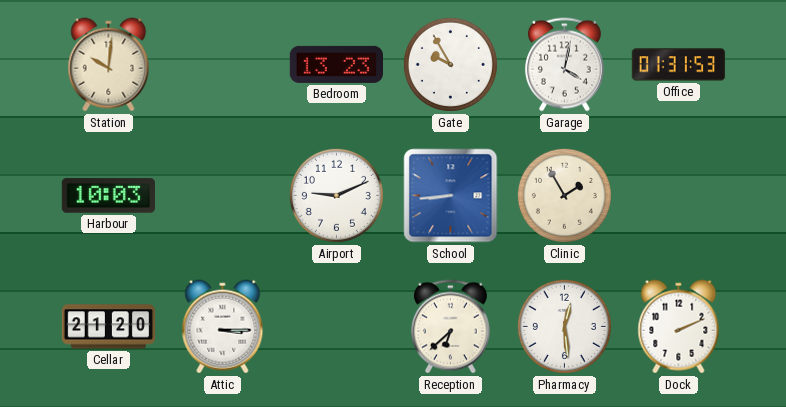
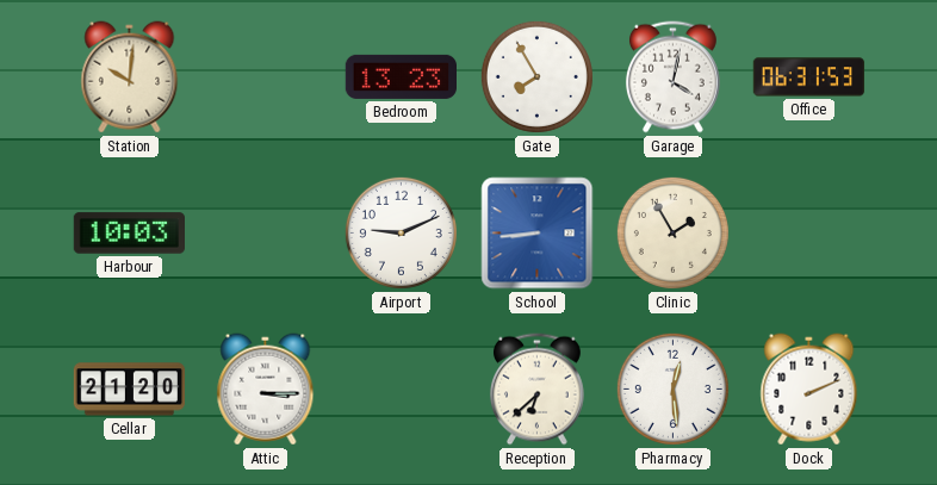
Gate: 9:55 -> 7:55 (536, 76)
Office: 01:31 -> 06:31 (809, 77)
